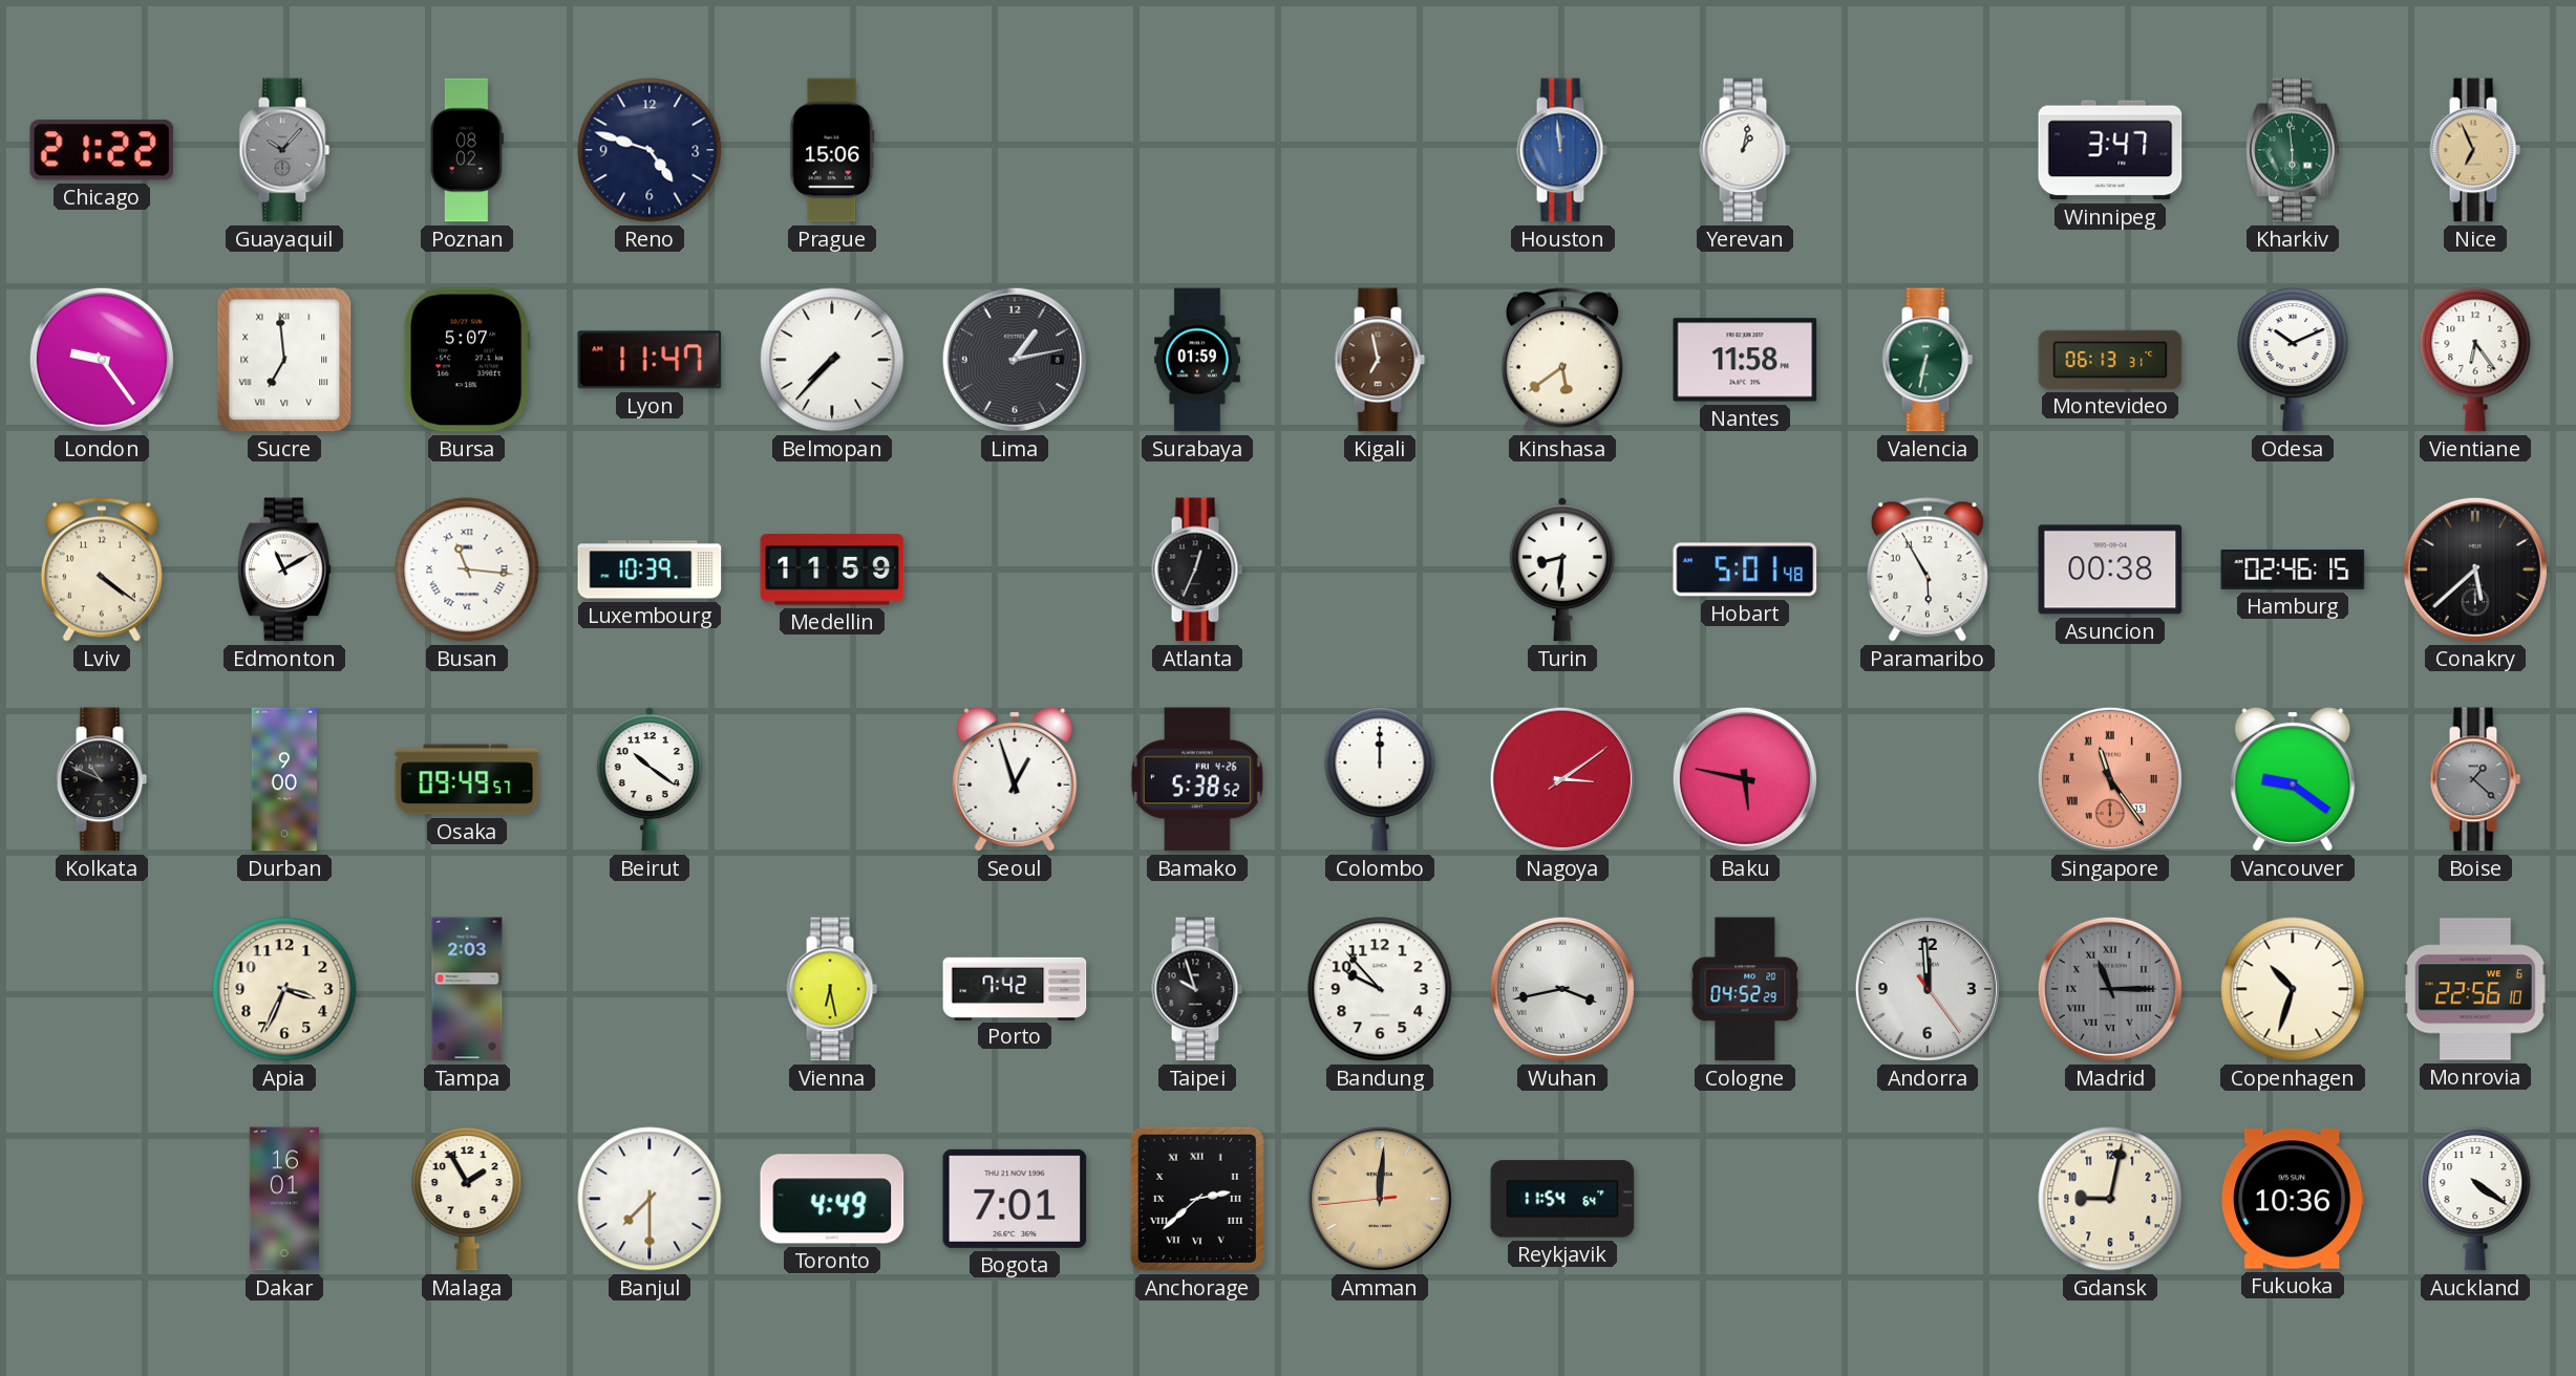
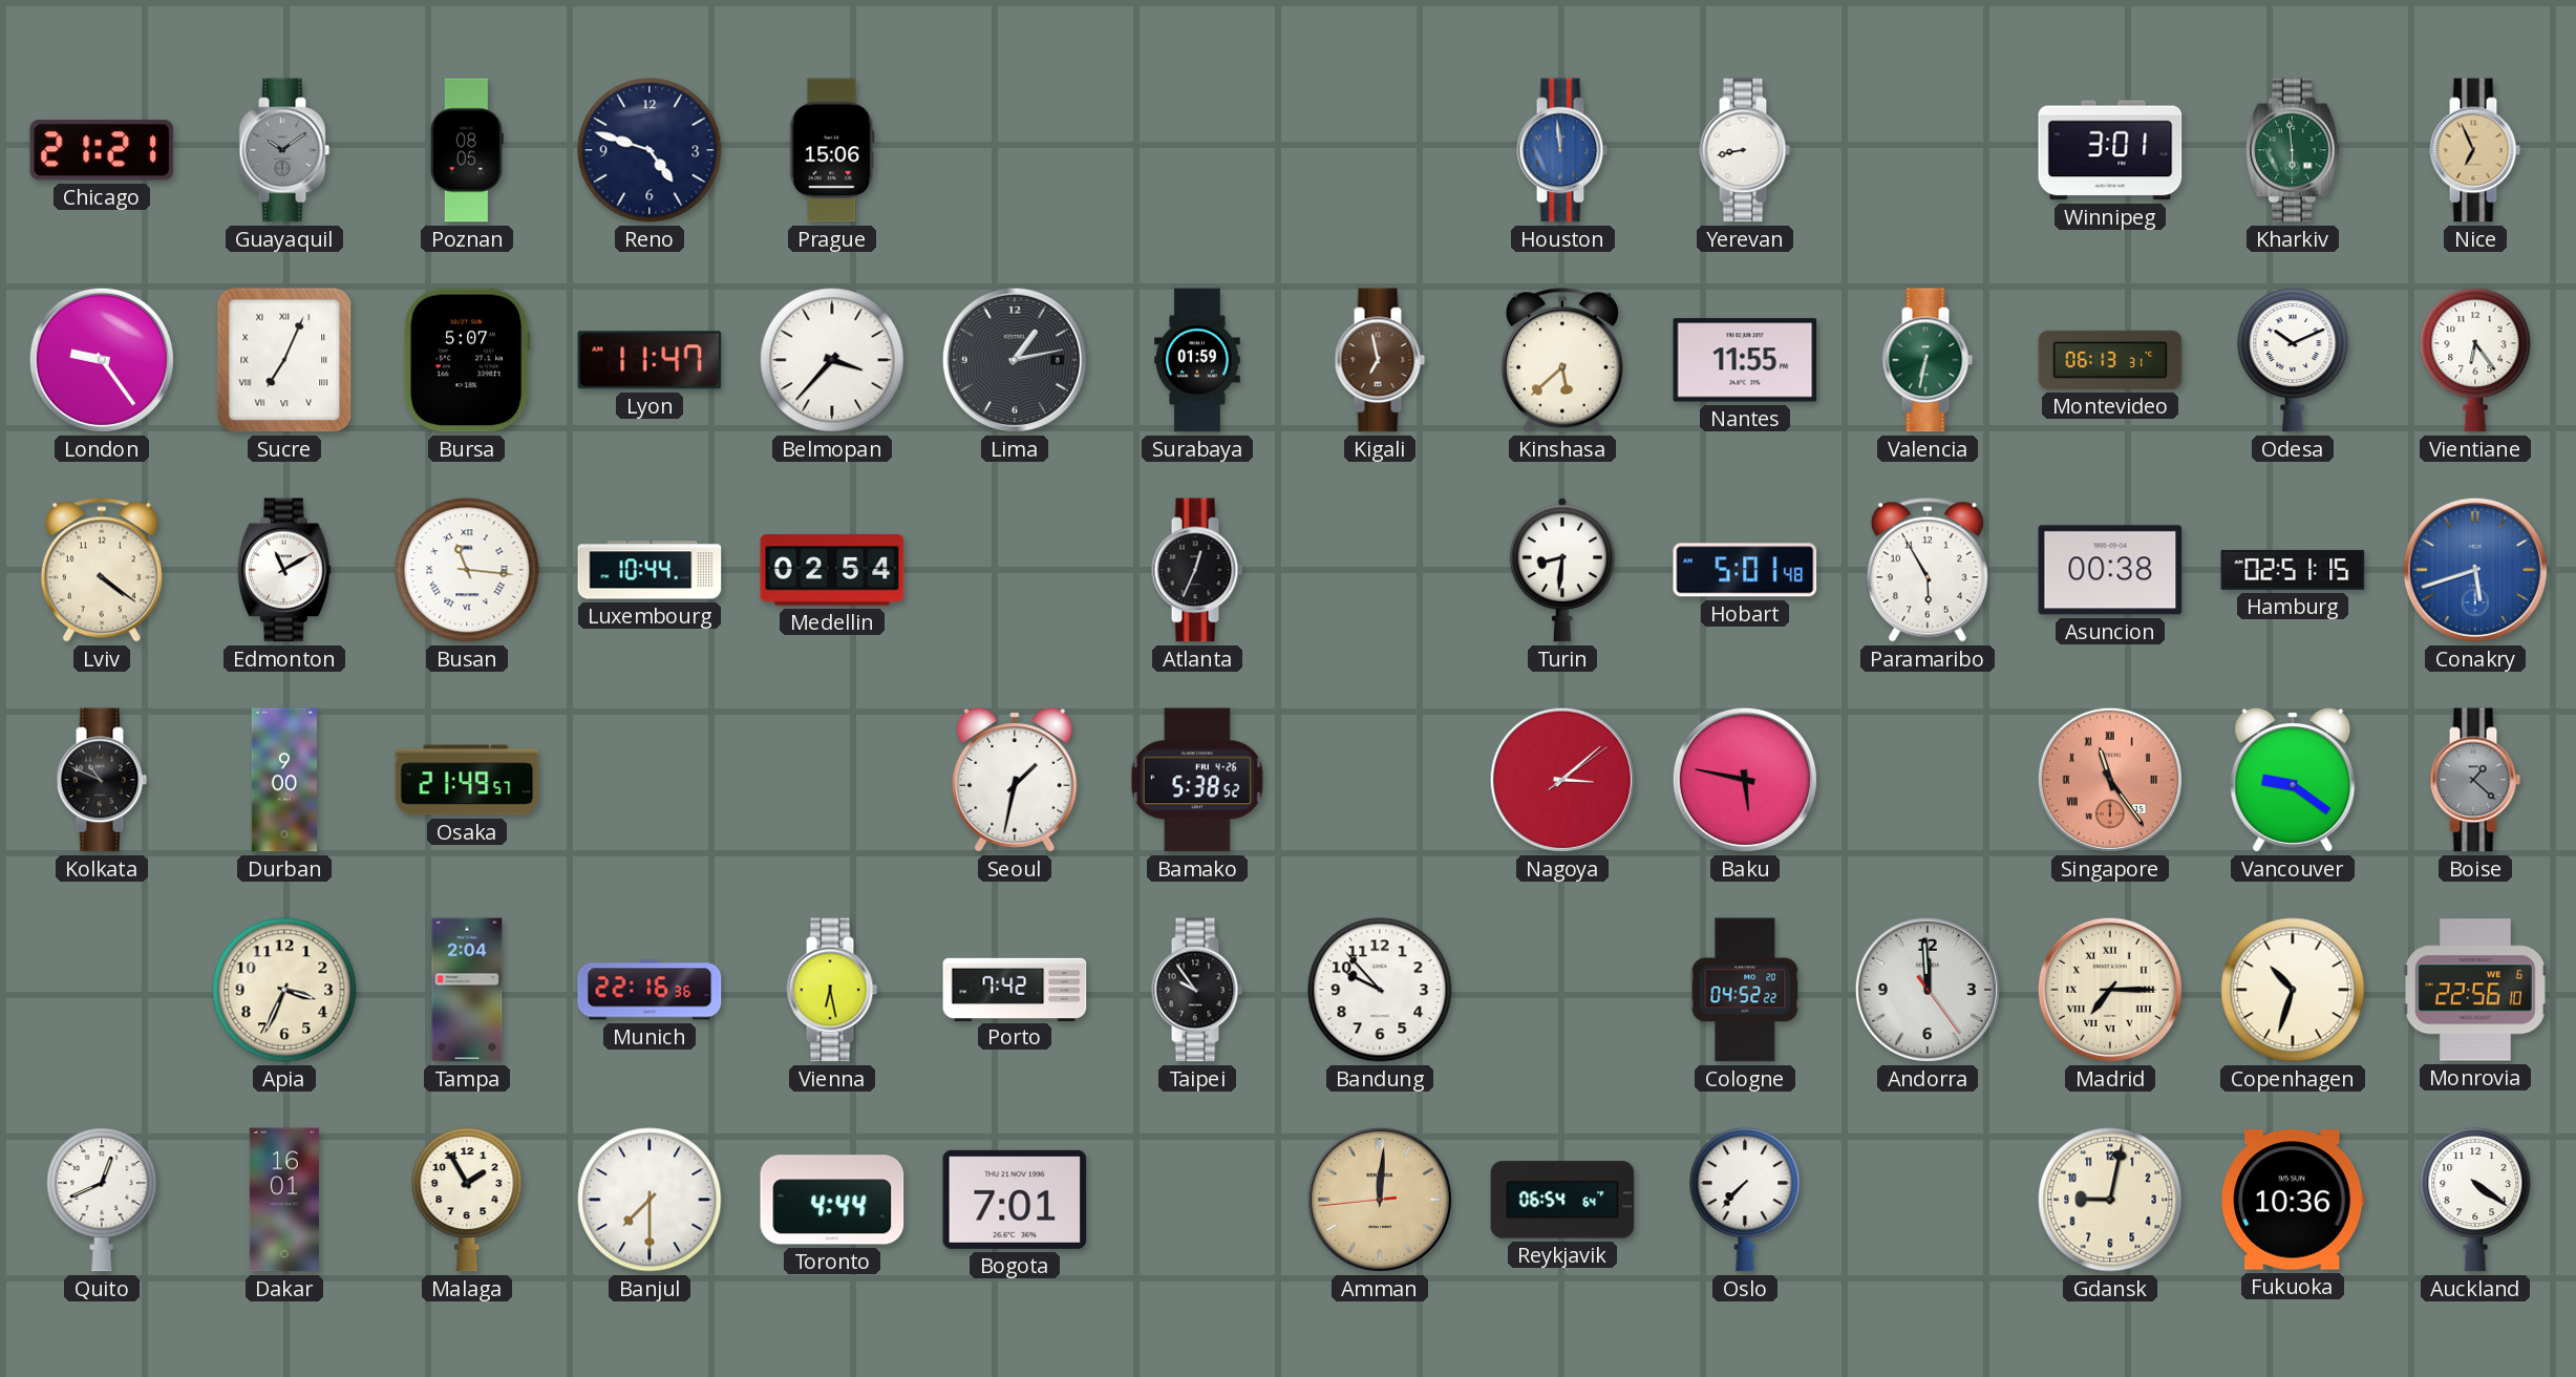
Chicago: 21:22 -> 21:21 (102, 150)
Guayaquil: 10:07 -> 10:09 (284, 150)
Poznan: 08:02 -> 08:05 (467, 150)
Yerevan: 1:02 -> 8:43 (1745, 150)
Winnipeg: 3:47 -> 3:01 (2110, 150)
Sucre: 6:59 -> 7:04 (284, 360)
Belmopan: 7:37 -> 3:37 (832, 360)
Kinshasa: 5:39 -> 5:38 (1562, 360)
Nantes: 11:58 -> 11:55 (1745, 360)
Luxembourg: 10:39 -> 10:44 (650, 570)
Medellin: 11:59 -> 02:54 (832, 570)
Hamburg: 02:46 -> 02:51 (2293, 570)
Conakry: 5:38 -> 5:42 (2475, 570)
Conakry dial: black -> blue (2475, 570)
Osaka: 09:49 -> 21:49 (467, 780)
Beirut: 10:21 -> none (650, 779)
Seoul: 12:57 -> 1:32 (1015, 780)
Colombo: 12:00 -> none (1380, 779)
Nagoya: 3:09 -> 3:08 (1562, 780)
Tampa: 2:03 -> 2:04 (467, 990)
Munich: none -> 22:16 (650, 990)
Taipei: 9:57 -> 9:54 (1197, 990)
Wuhan: 3:43 -> none (1562, 989)
Cologne: 04:52:29 -> 04:52:22 (1745, 990)
Madrid: 11:15 -> 7:15 (2110, 990)
Madrid dial: grey -> cream (2110, 990)
Quito: none -> 12:41 (102, 1200)
Toronto: 4:49 -> 4:44 (832, 1200)
Anchorage: 2:38 -> none (1197, 1199)
Reykjavik: 11:54 -> 06:54 (1562, 1200)
Oslo: none -> 7:37 (1745, 1200)
